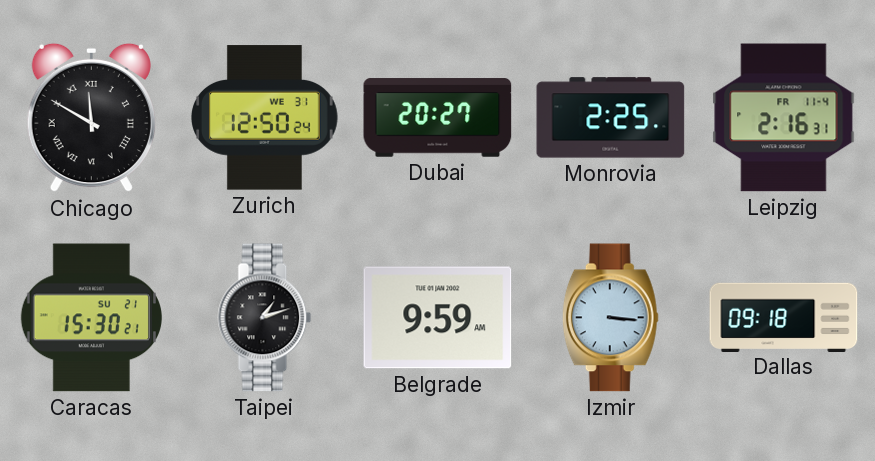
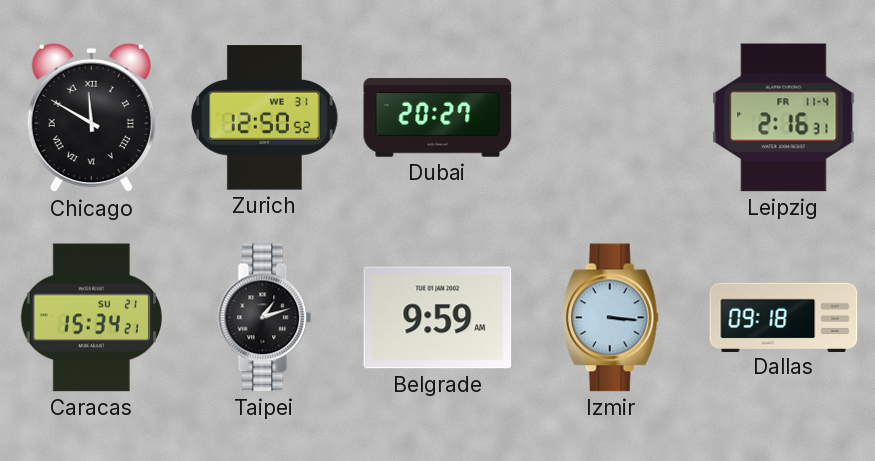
Zurich: 12:50:24 -> 12:50:52 (264, 118)
Monrovia: 2:25 -> none (611, 118)
Caracas: 15:30 -> 15:34 (91, 318)
